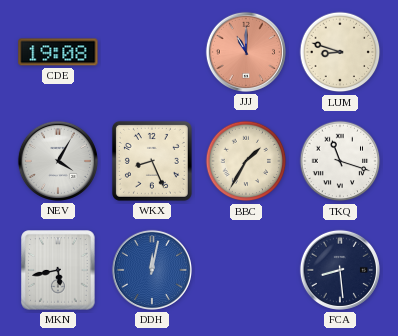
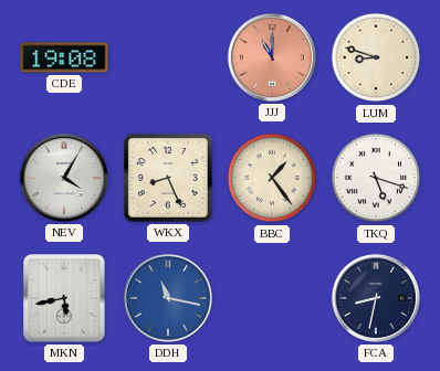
BBC: 1:35 -> 1:24 (272, 178)
TKQ: 11:18 -> 5:18 (376, 178)
DDH: 12:02 -> 11:17 (168, 298)
FCA: 8:29 -> 8:32 (376, 298)
